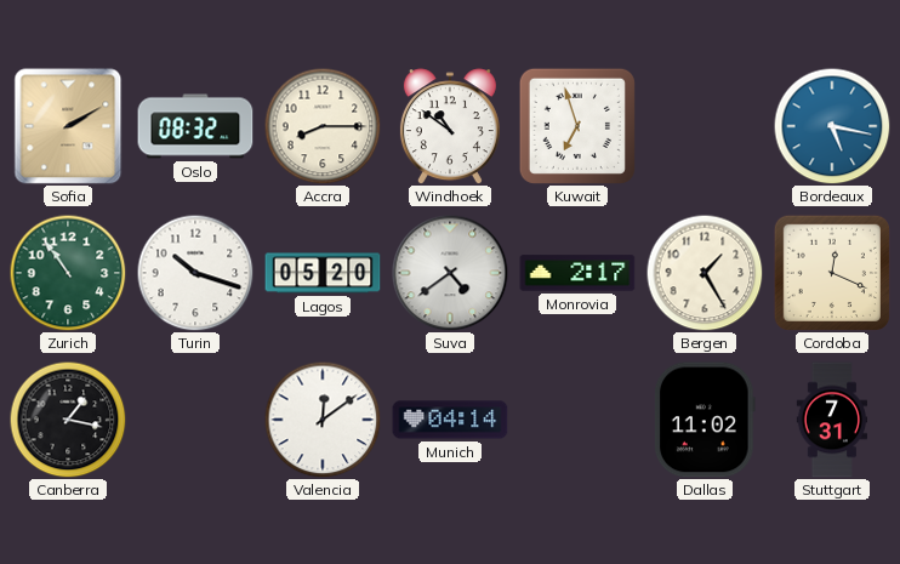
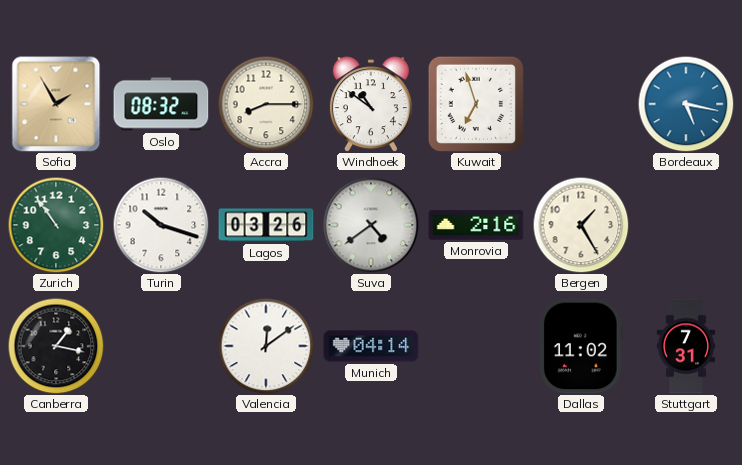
Sofia: 2:10 -> 1:55 (56, 104)
Lagos: 05:20 -> 03:26 (266, 225)
Monrovia: 2:17 -> 2:16 (476, 225)
Cordoba: 12:19 -> none (832, 273)
